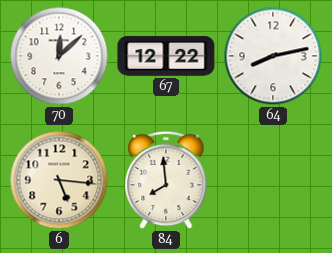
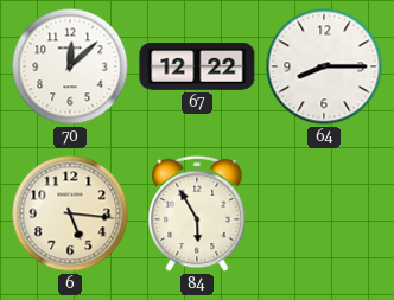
64: 8:13 -> 8:15 (324, 66)
84: 7:59 -> 5:55 (197, 213)
